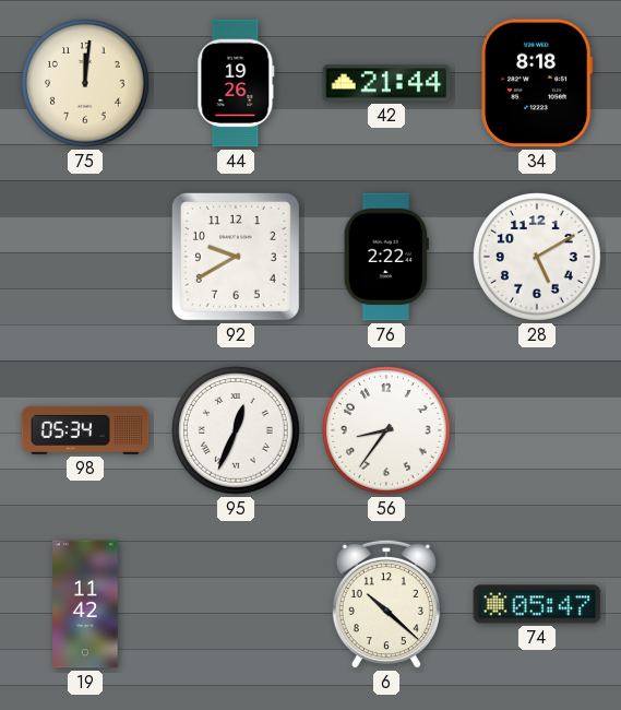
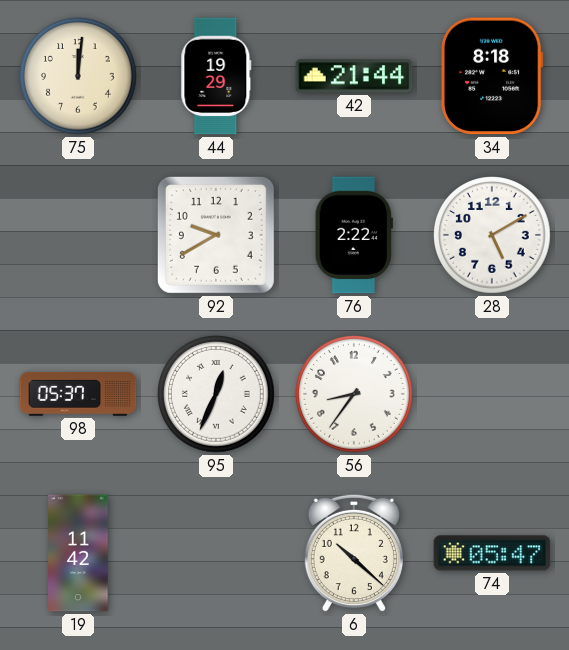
44: 19:26 -> 19:29 (216, 76)
98: 05:34 -> 05:37 (78, 394)
